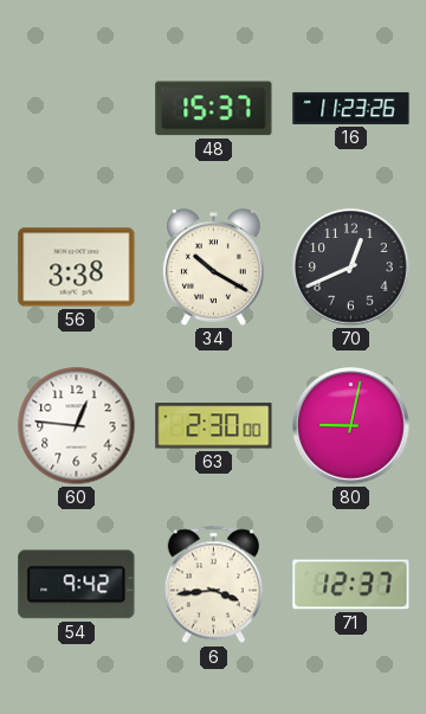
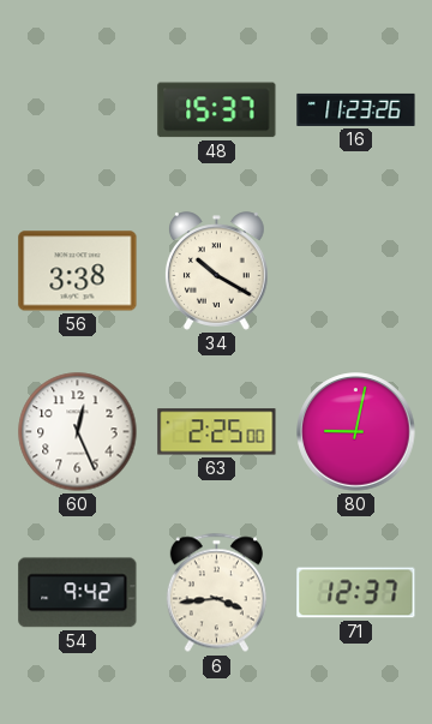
70: 12:41 -> none (351, 268)
60: 12:46 -> 12:26 (78, 432)
63: 2:30 -> 2:25 (217, 432)
